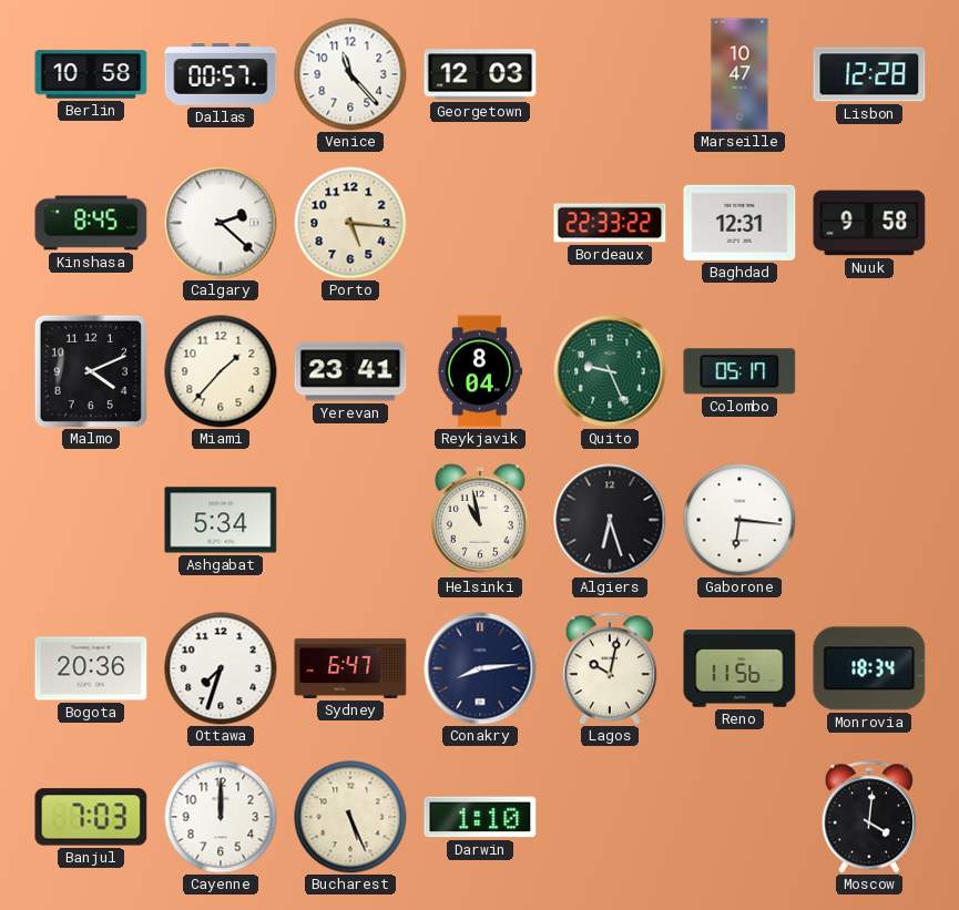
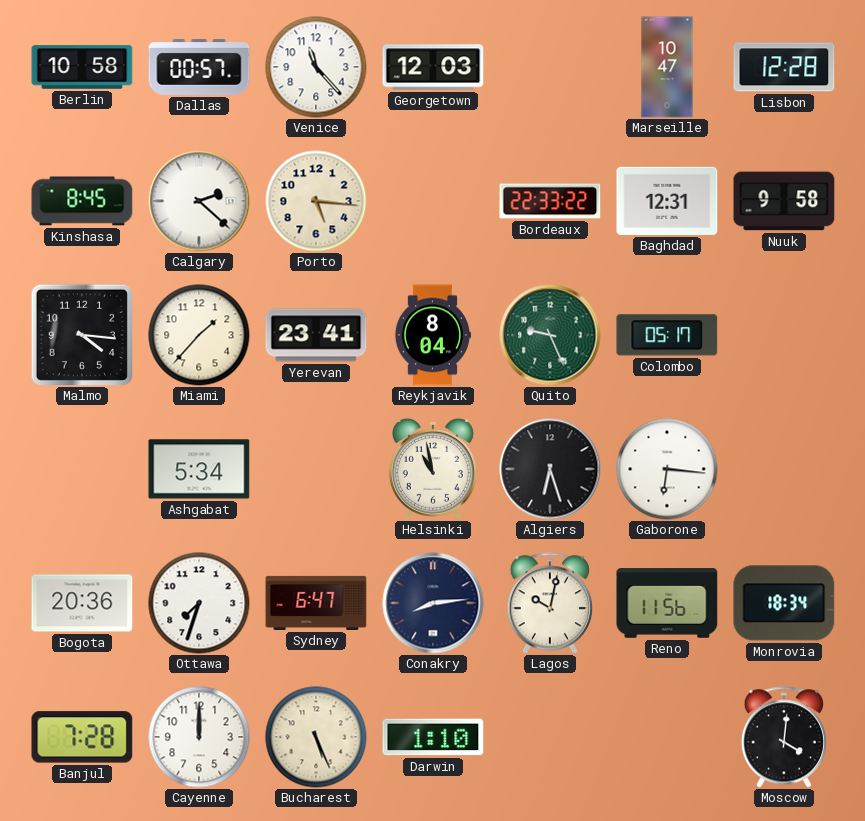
Malmo: 4:11 -> 4:16 (81, 334)
Banjul: 7:03 -> 7:28 (82, 737)
